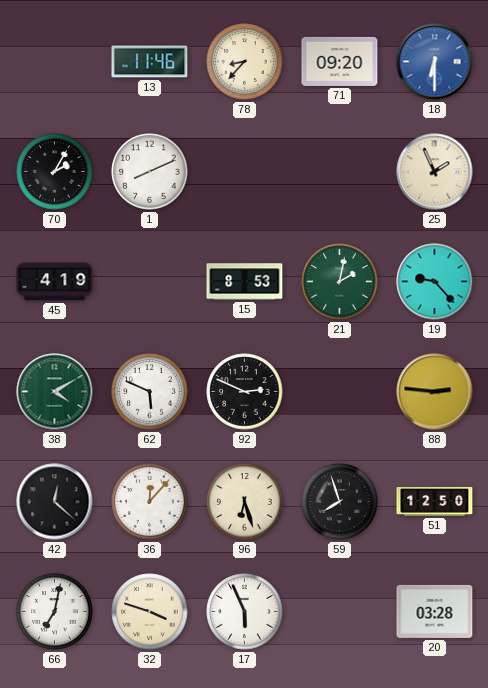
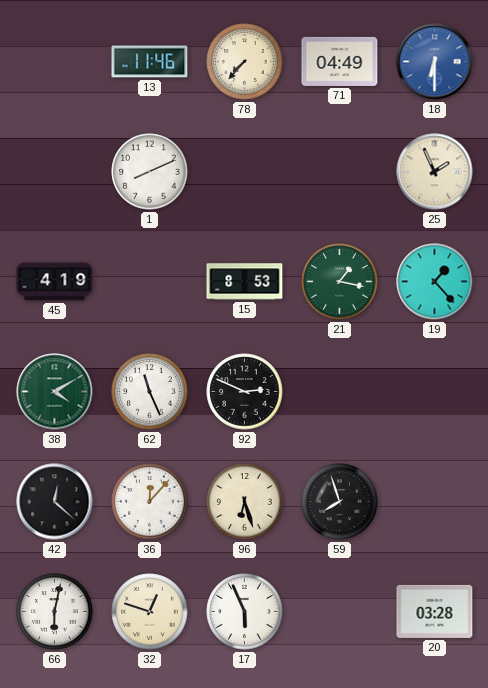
78: 8:37 -> 7:37 (245, 62)
71: 09:20 -> 04:49 (340, 61)
70: 2:05 -> none (55, 172)
21: 2:02 -> 1:17 (340, 282)
19: 9:23 -> 1:23 (435, 282)
62: 5:49 -> 11:26 (150, 392)
88: 2:46 -> none (435, 392)
51: 12:50 -> none (435, 501)
66: 7:02 -> 6:02 (55, 612)
32: 3:48 -> 12:48 (150, 612)
